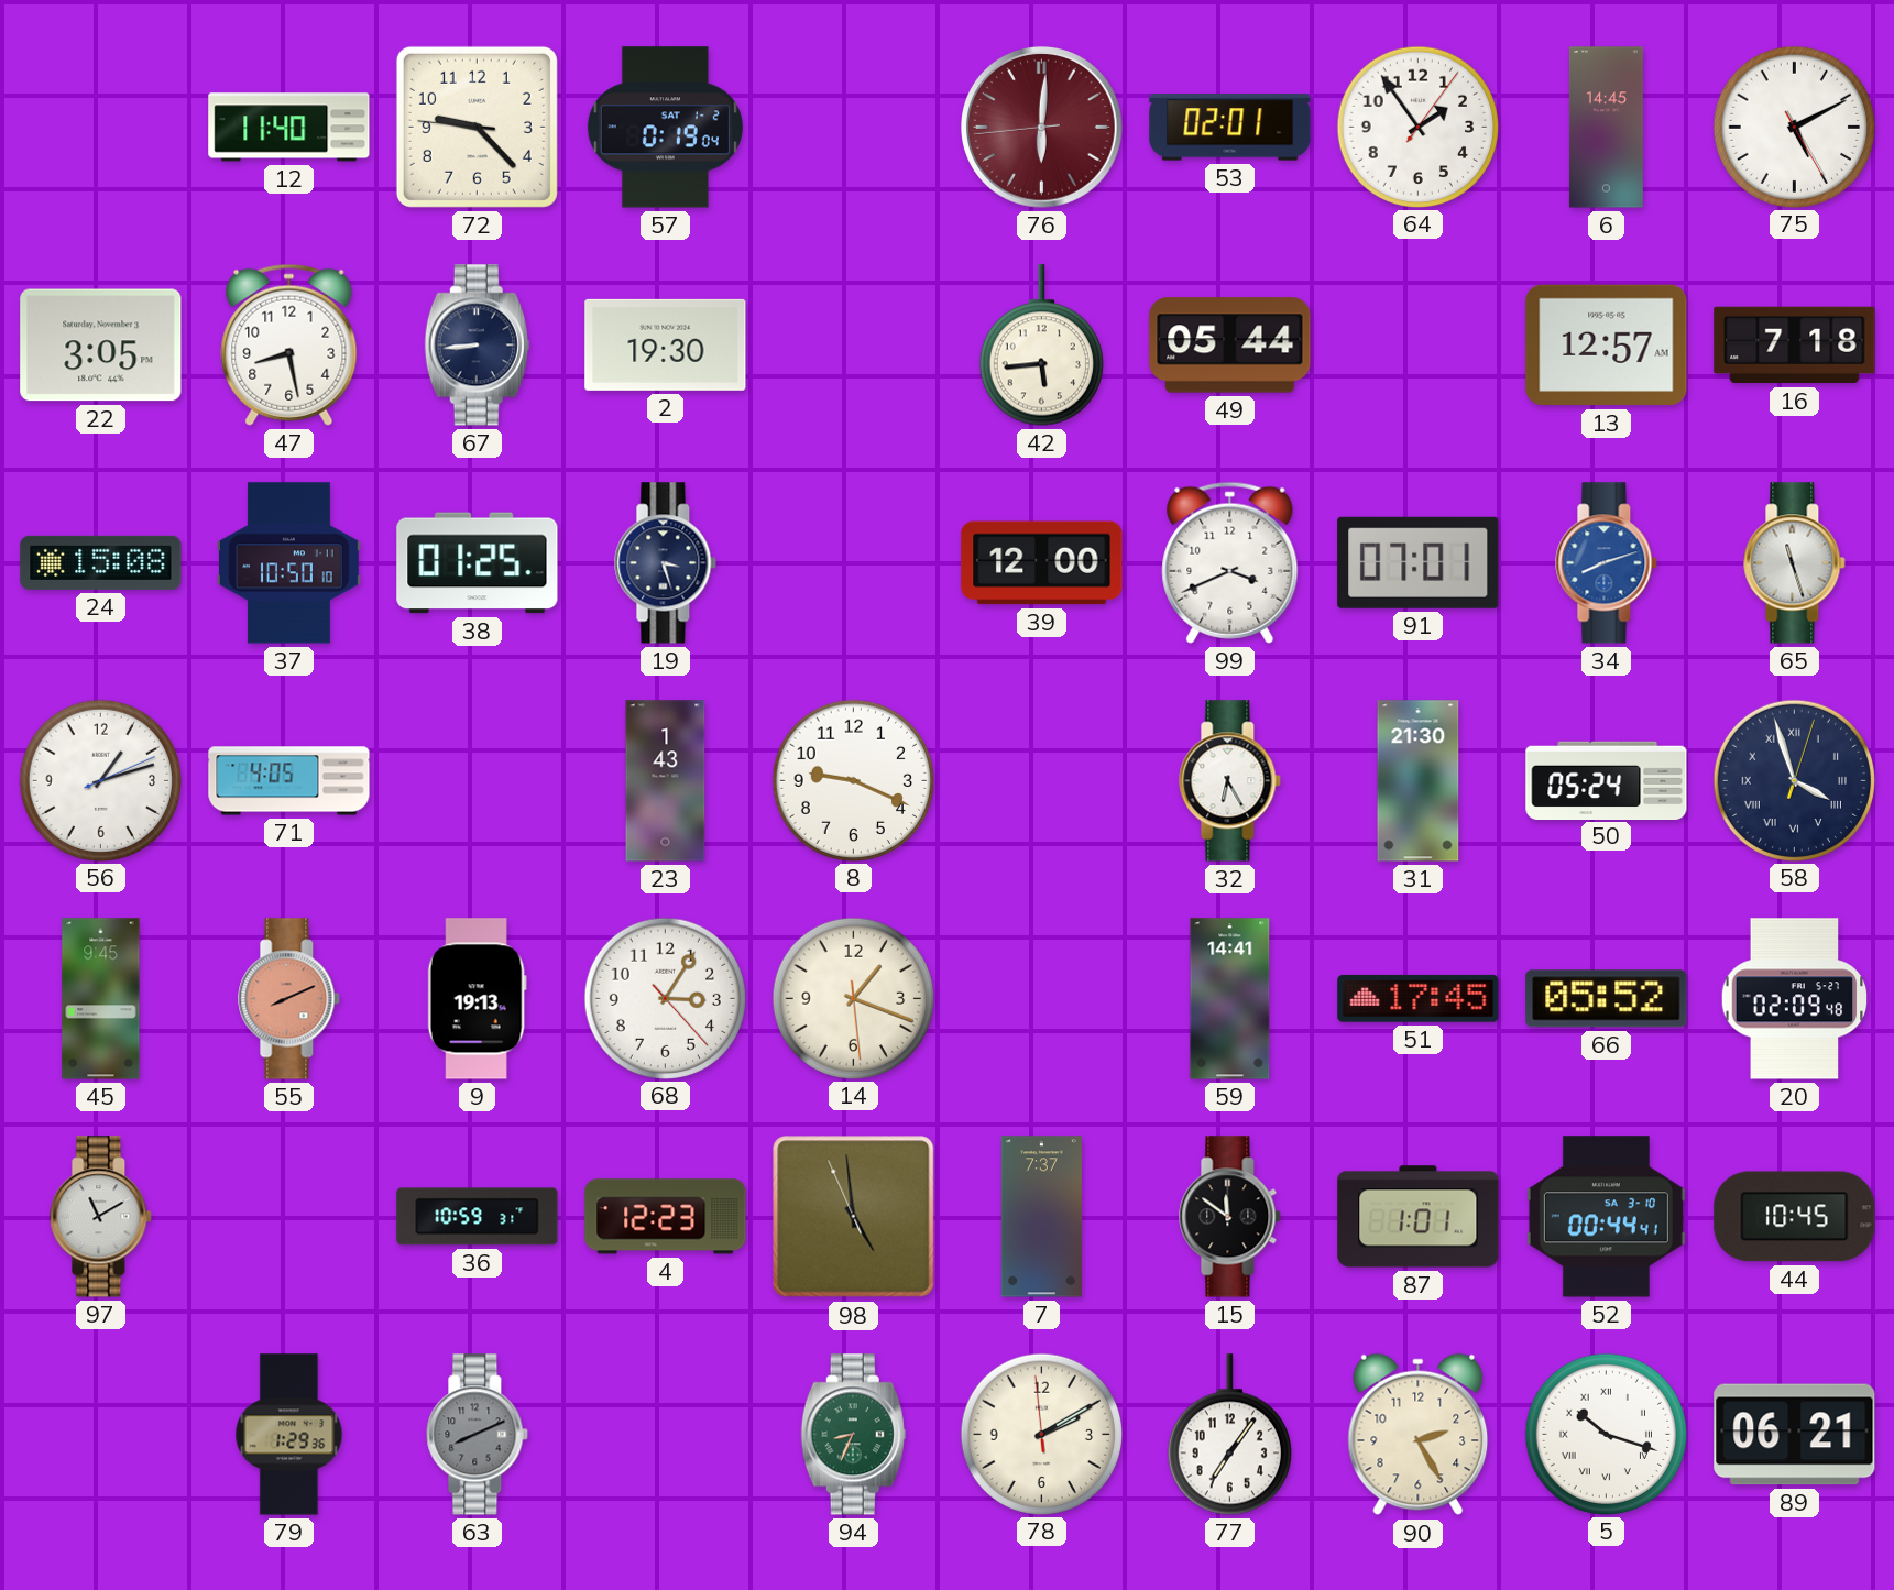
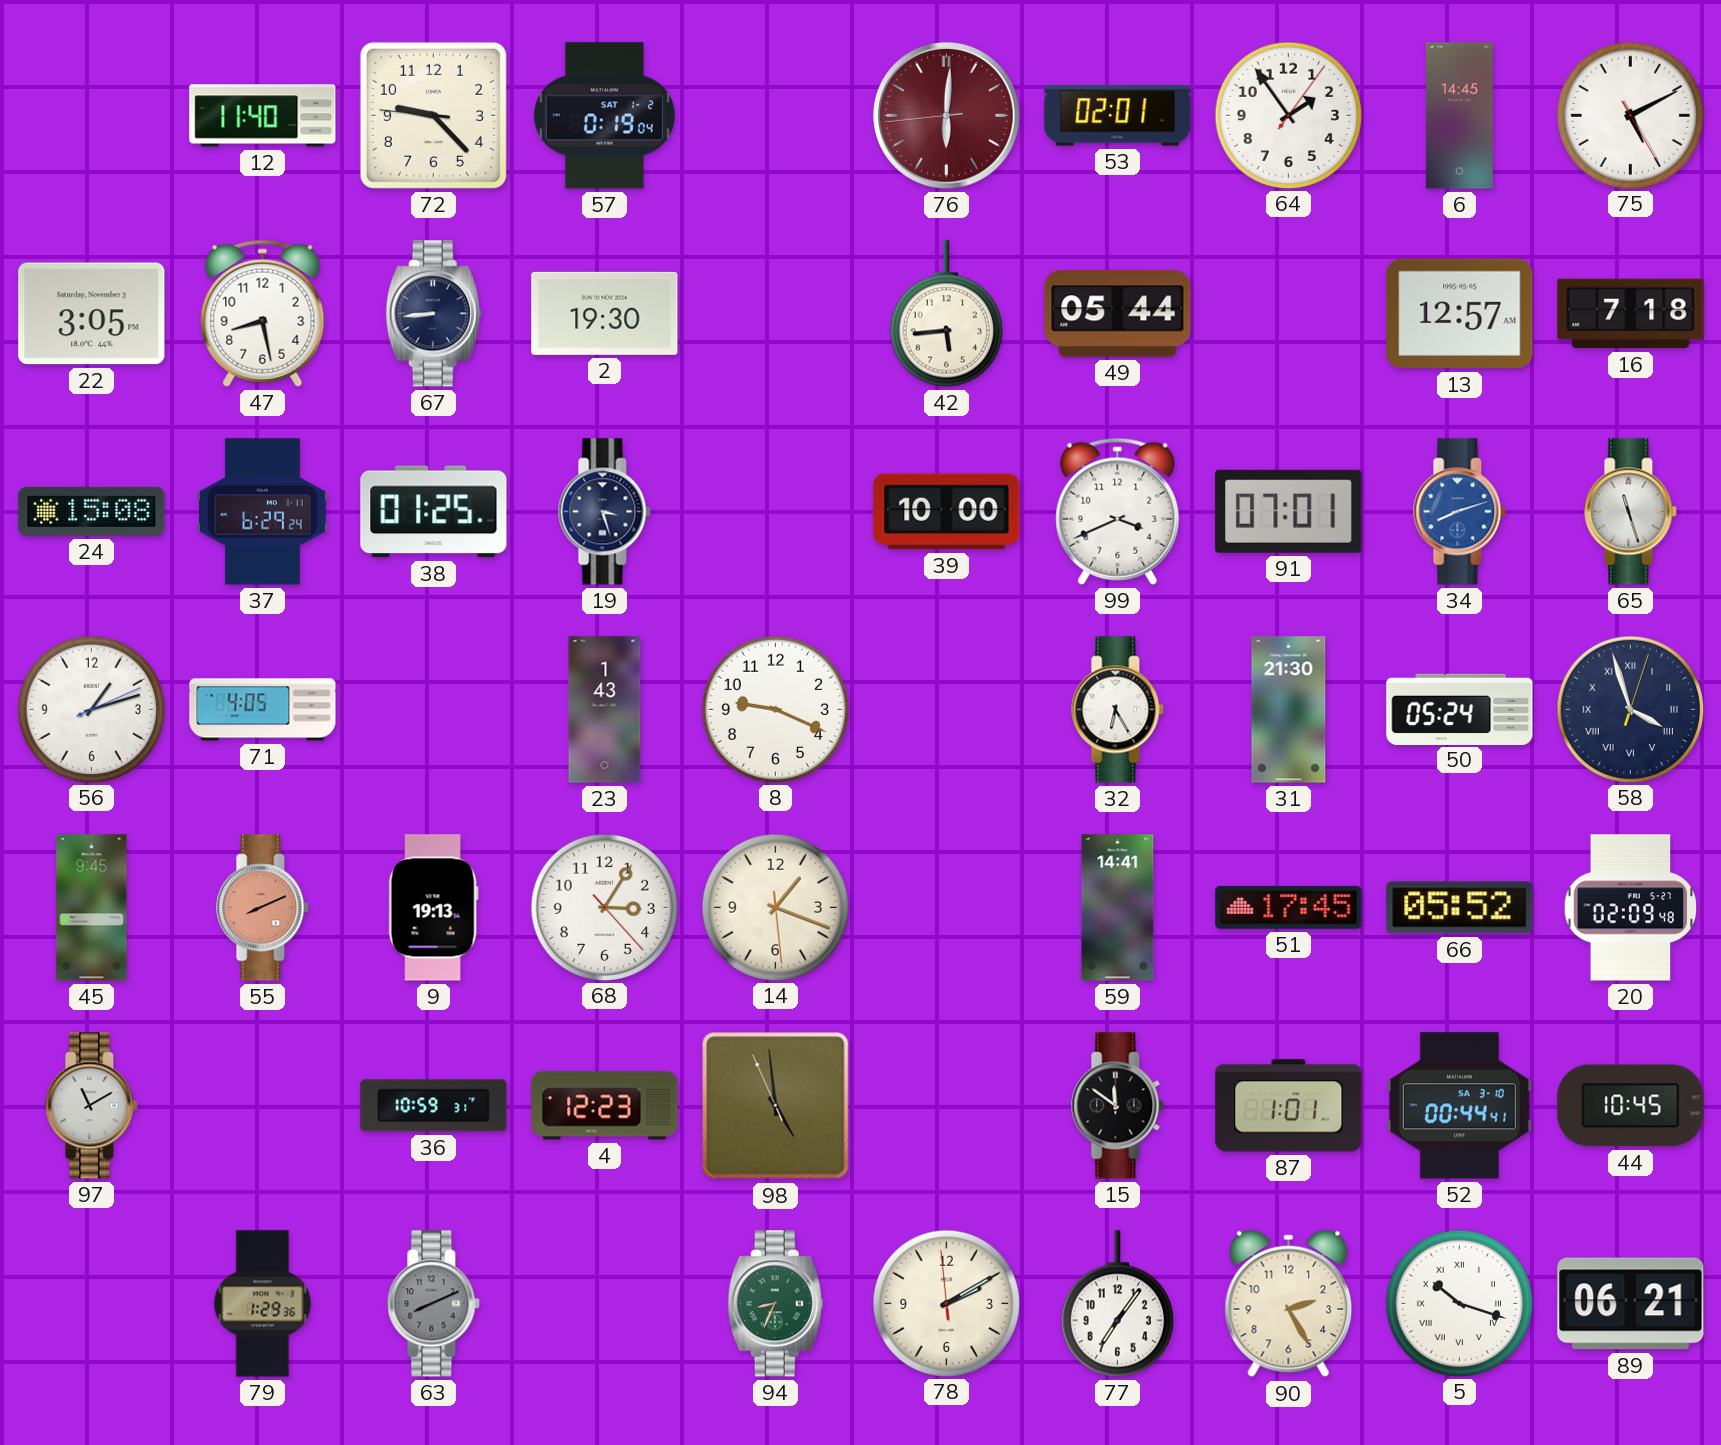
37: 10:50 -> 6:29 (263, 512)
39: 12:00 -> 10:00 (947, 512)
7: 7:37 -> none (1041, 1217)
